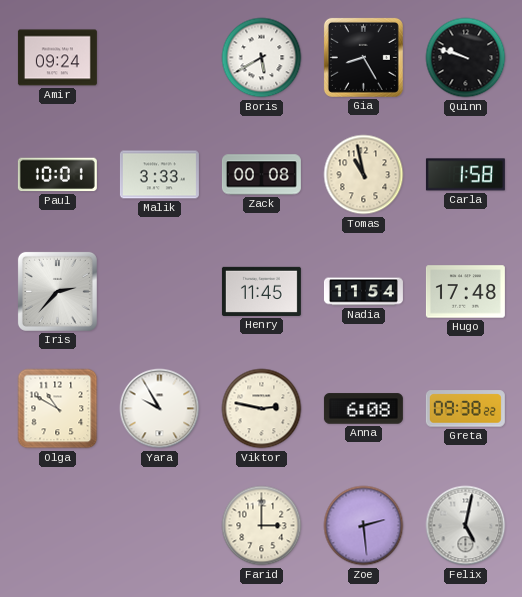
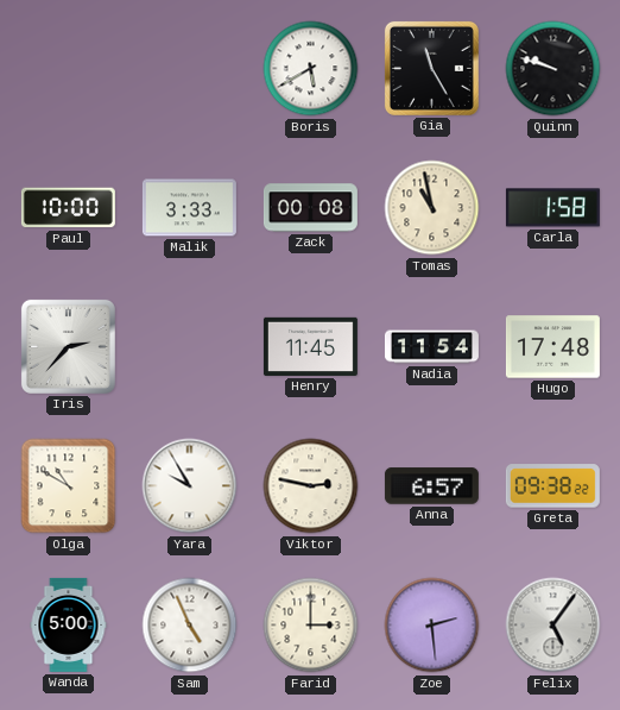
Amir: 09:24 -> none (57, 58)
Gia: 8:25 -> 11:25 (431, 68)
Paul: 10:01 -> 10:00 (68, 208)
Anna: 6:08 -> 6:57 (431, 486)
Wanda: none -> 5:00 (69, 624)
Sam: none -> 4:56 (190, 626)
Felix: 5:02 -> 5:06 (553, 626)
